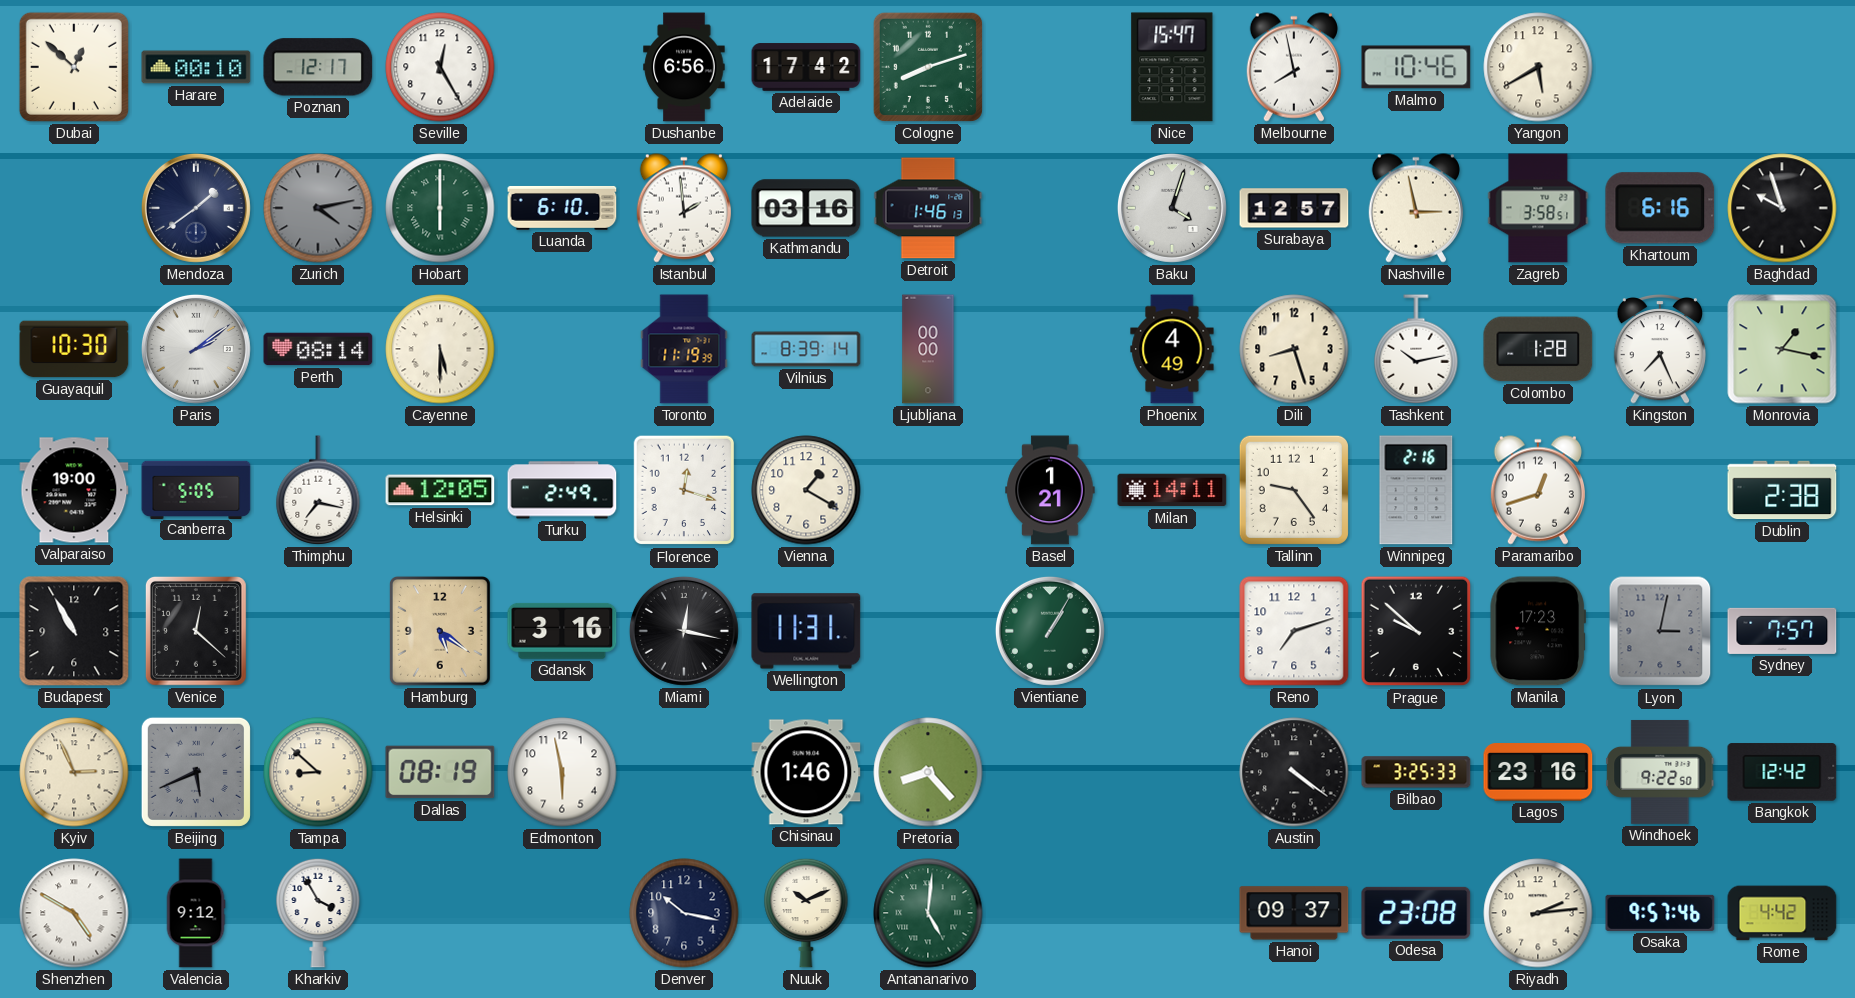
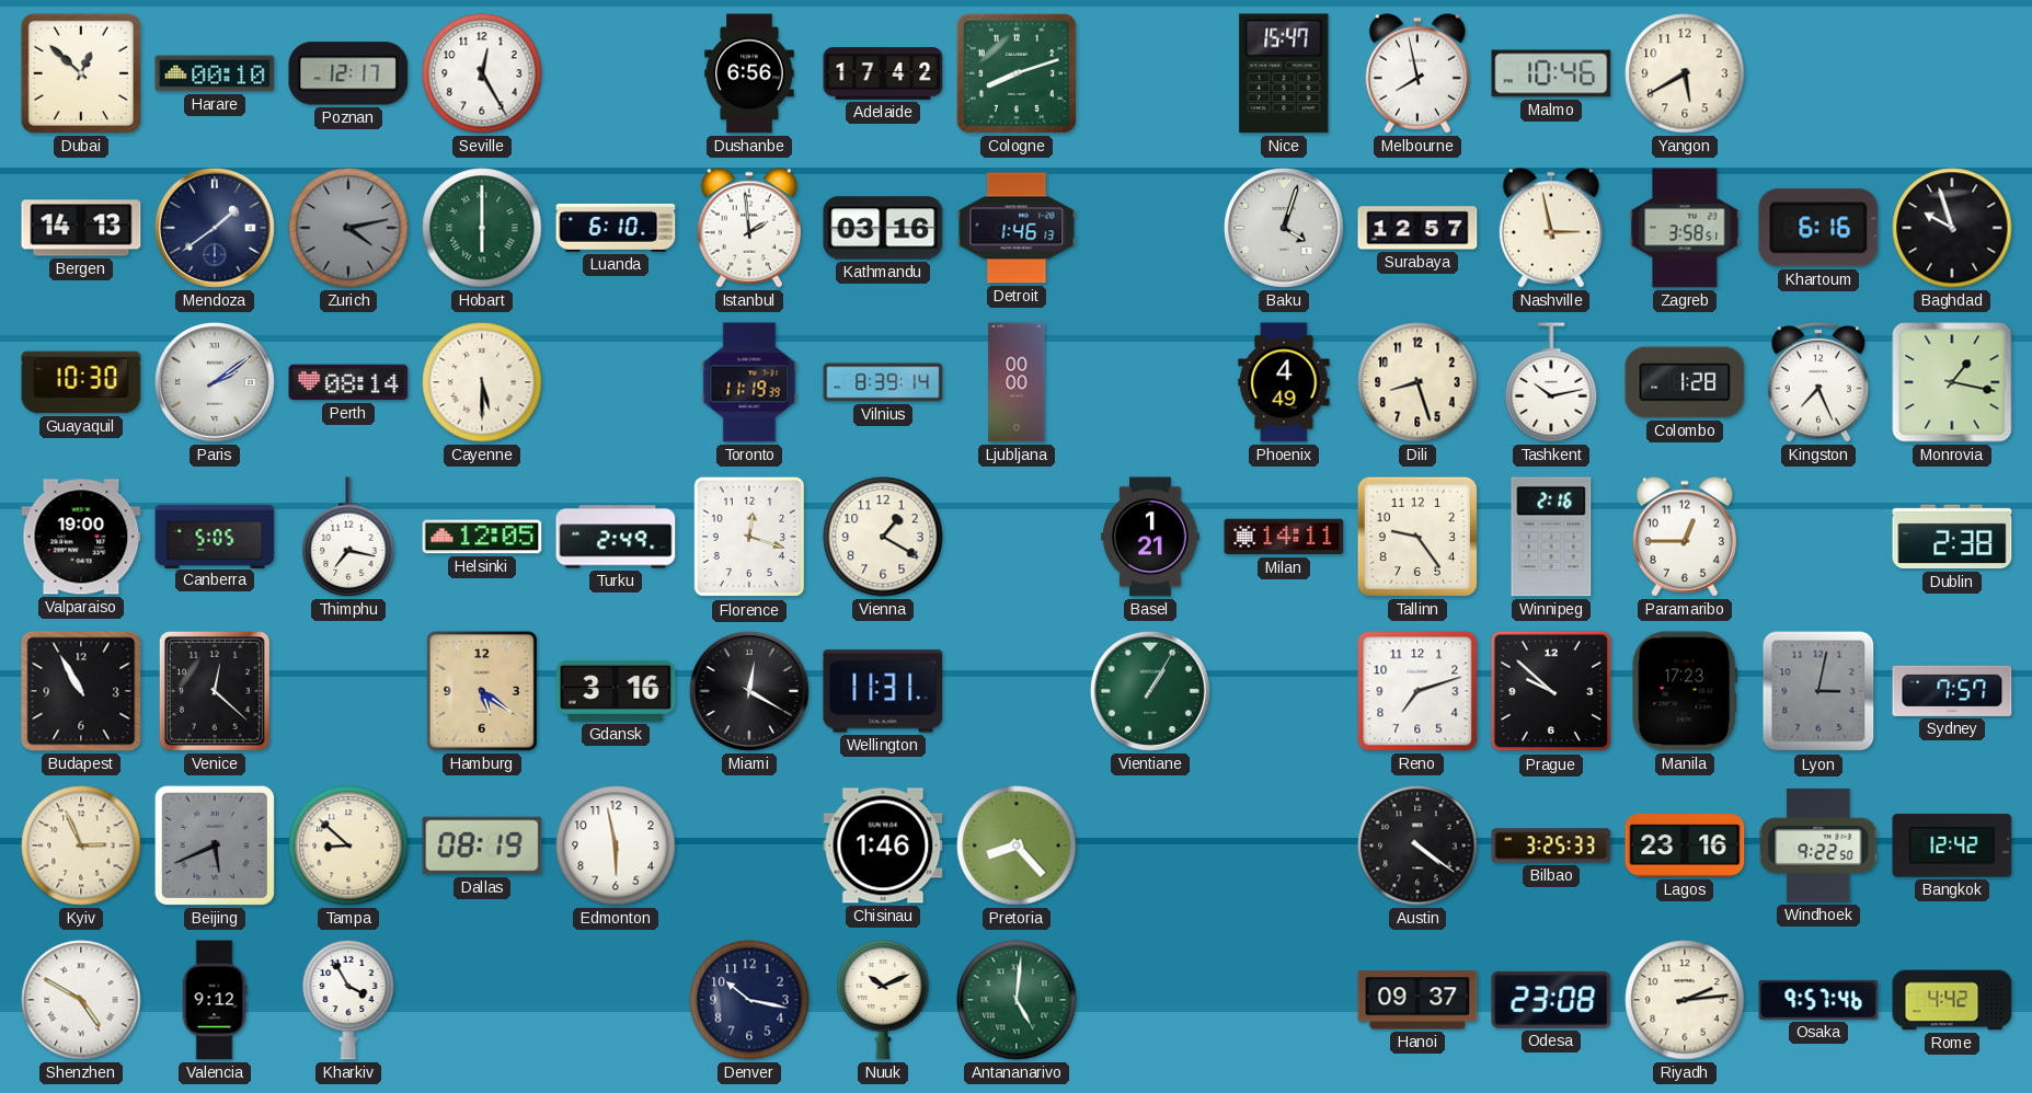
Bergen: none -> 14:13 (81, 228)
Paramaribo: 12:42 -> 12:45 (1685, 537)
Miami: 12:17 -> 12:20 (749, 691)
